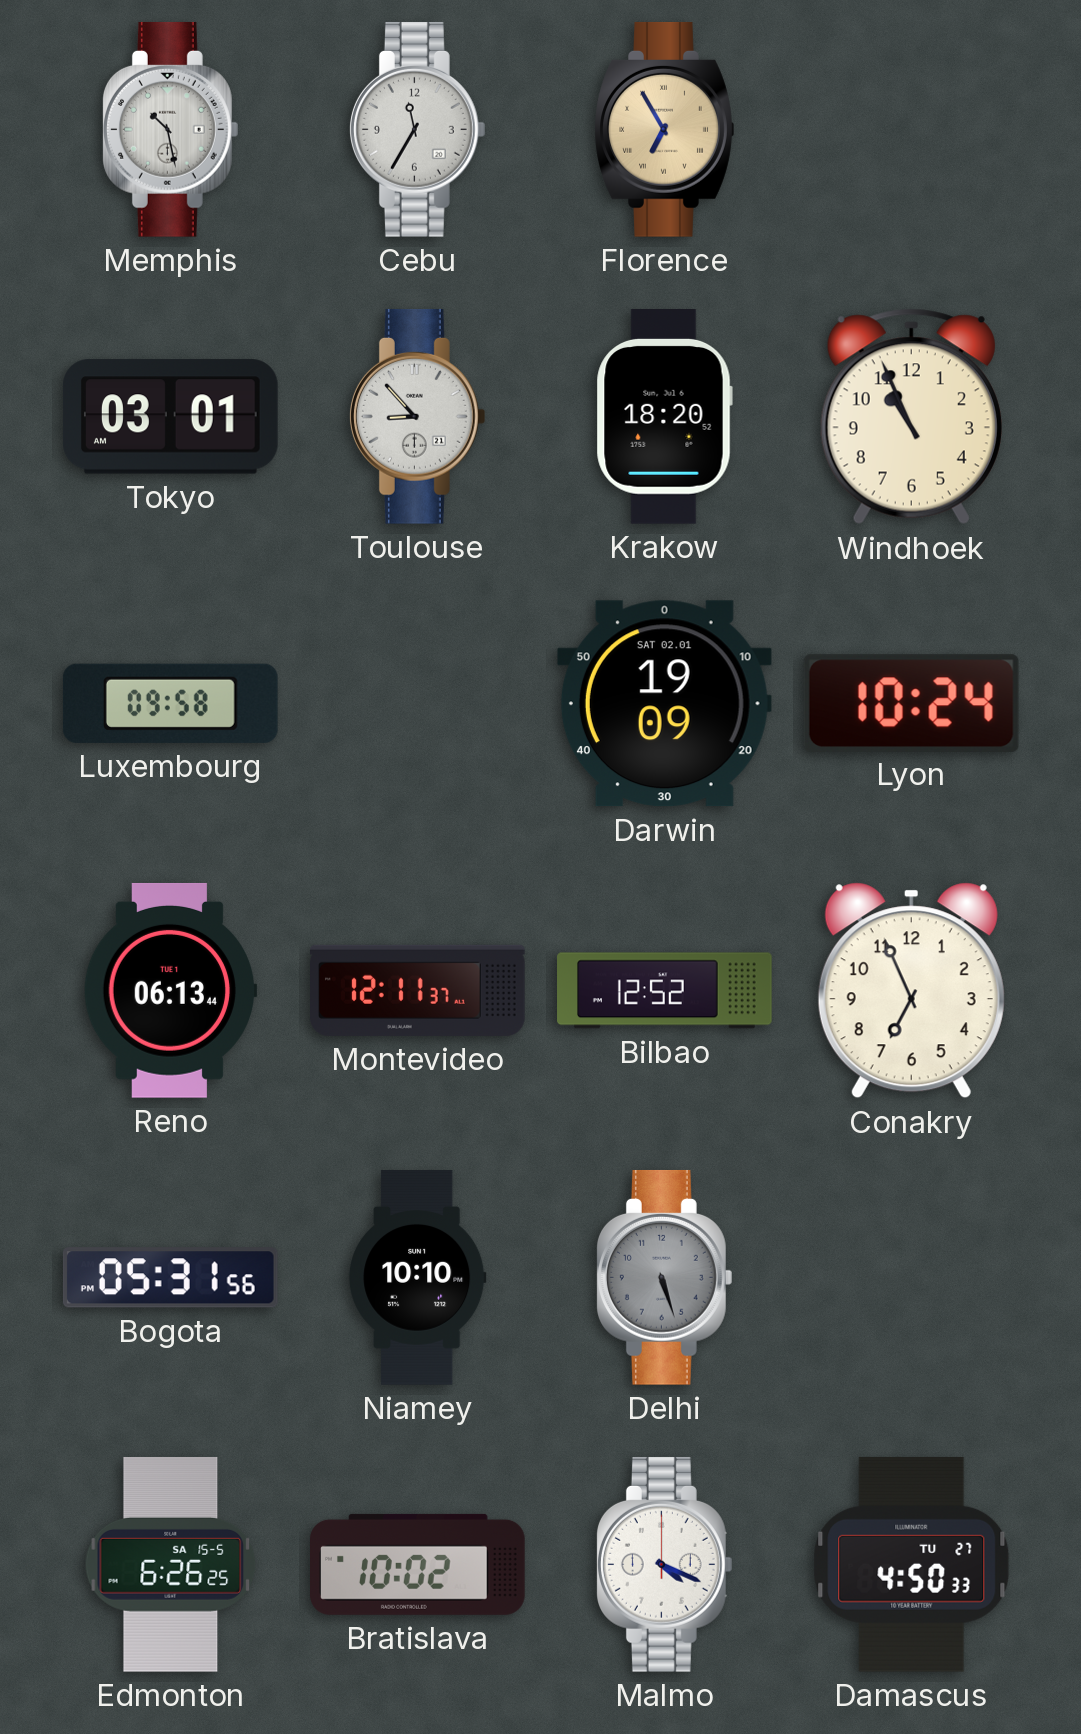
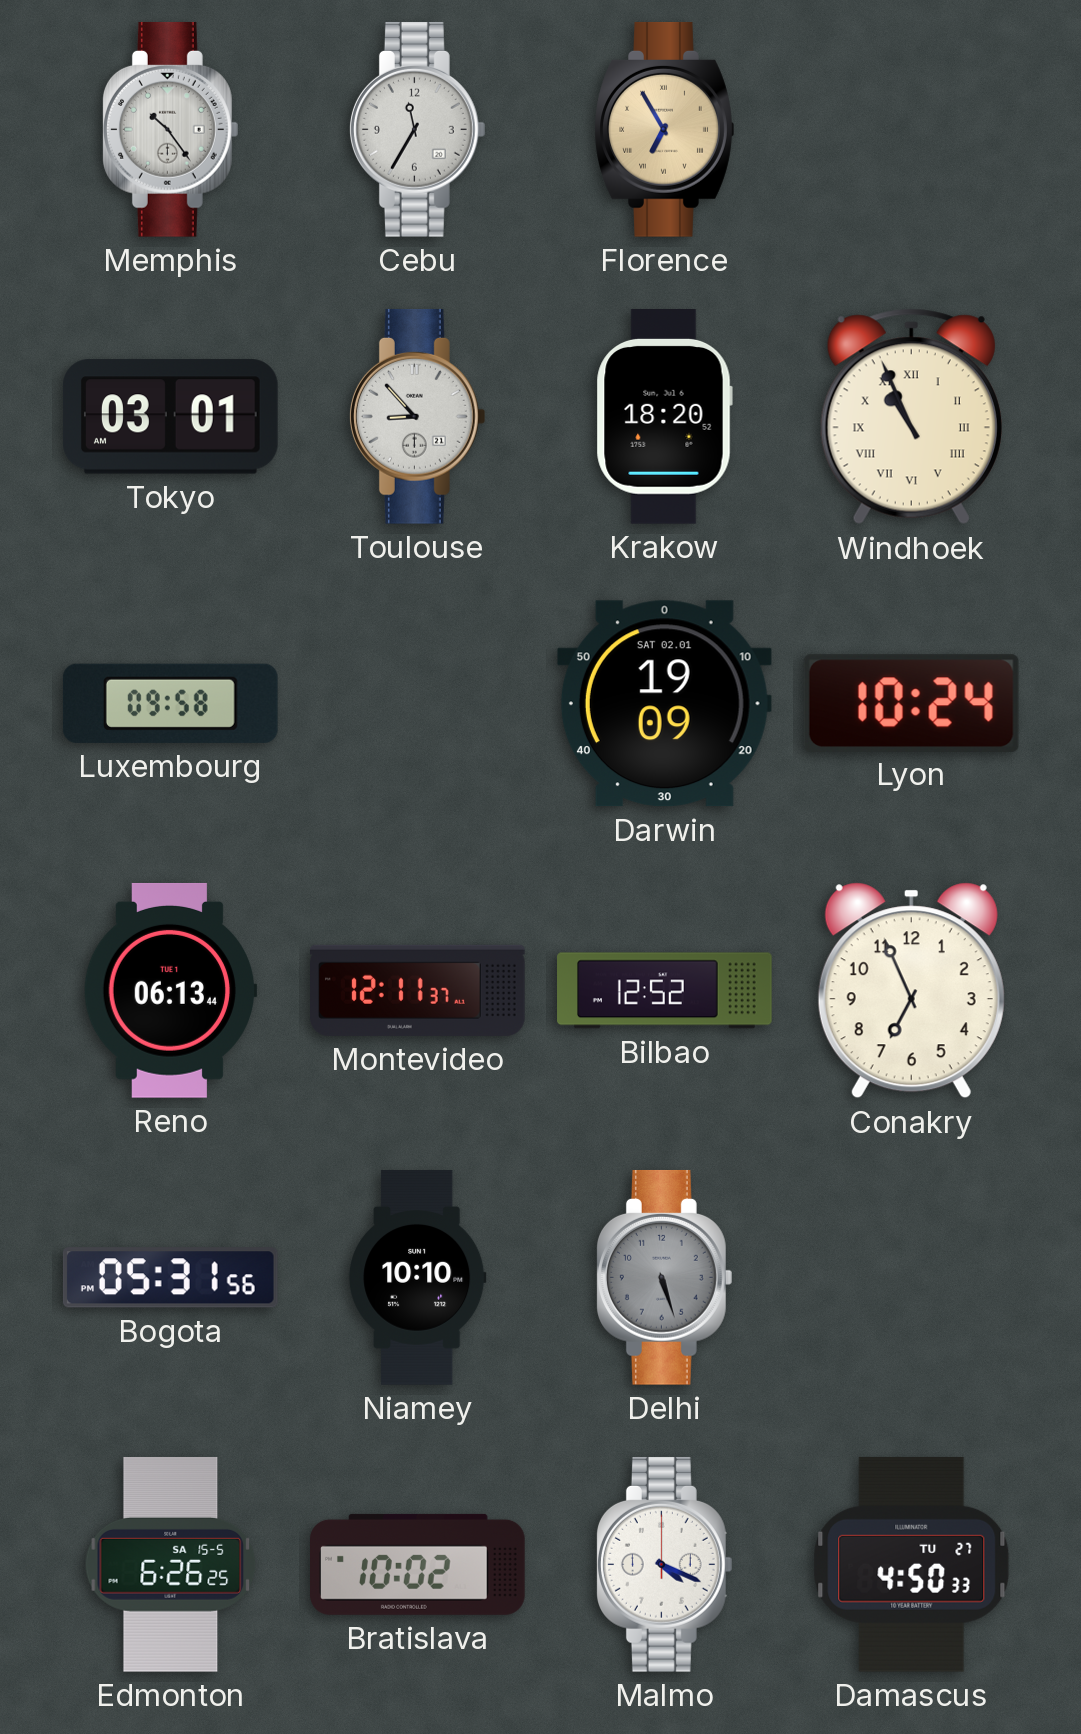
Memphis: 10:28 -> 10:24 (170, 129)
Windhoek numerals: Arabic -> Roman (911, 417)
